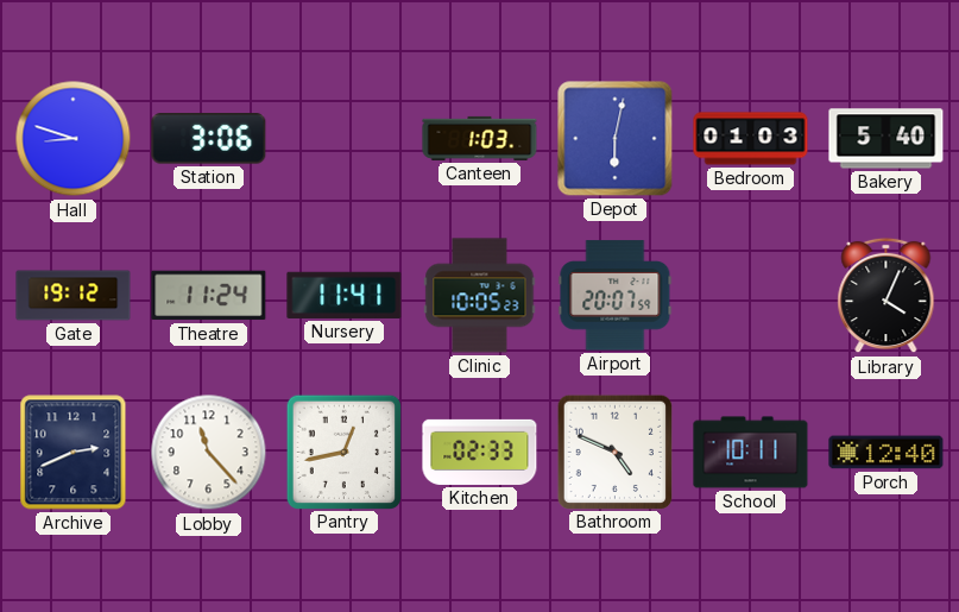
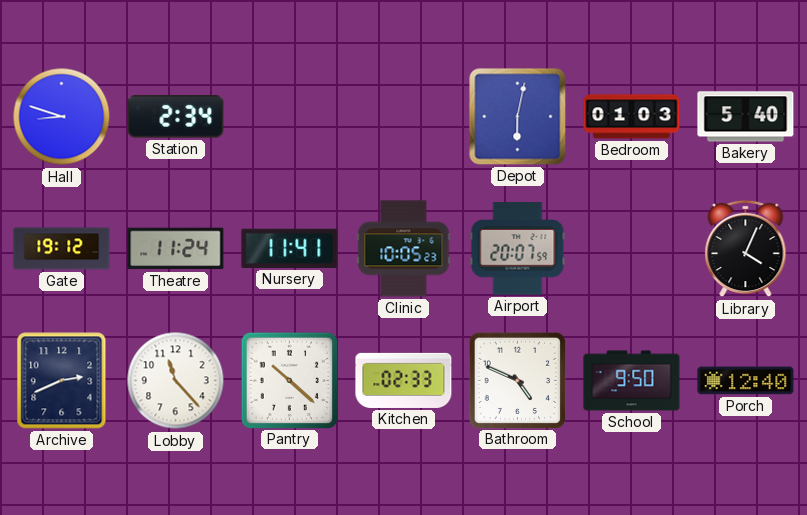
Station: 3:06 -> 2:34 (176, 117)
Canteen: 1:03 -> none (480, 138)
Pantry: 12:43 -> 10:22 (289, 380)
School: 10:11 -> 9:50 (632, 381)
